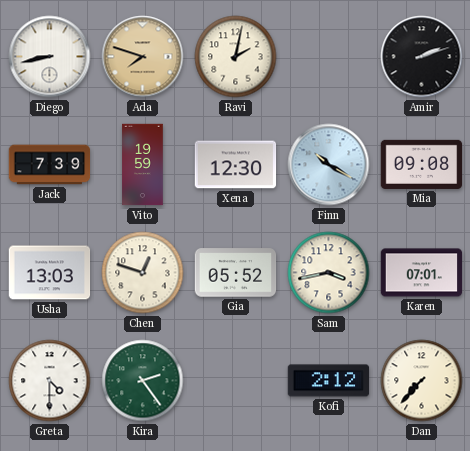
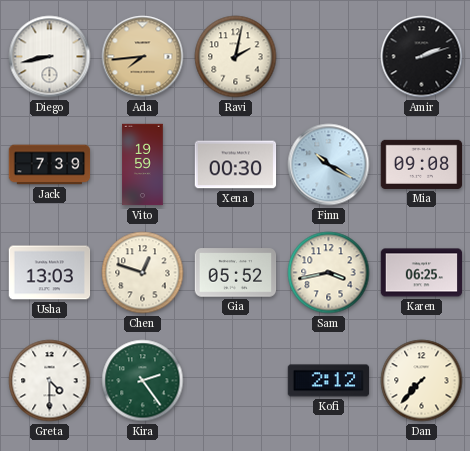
Ada: 7:48 -> 7:44 (143, 57)
Xena: 12:30 -> 00:30 (236, 165)
Karen: 07:01 -> 06:25 (422, 273)
